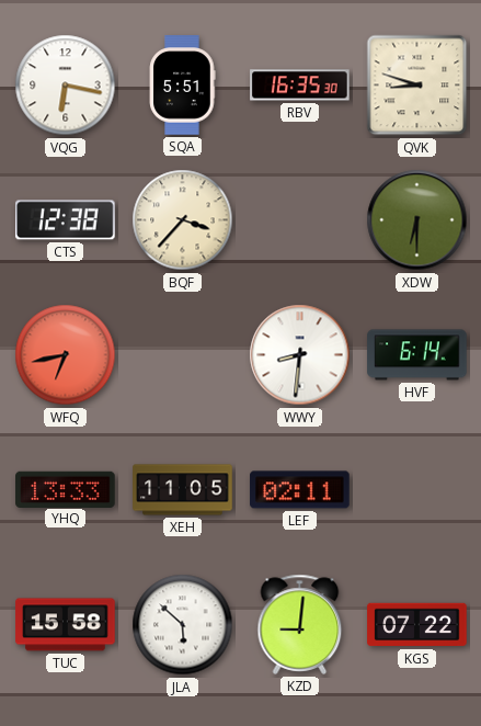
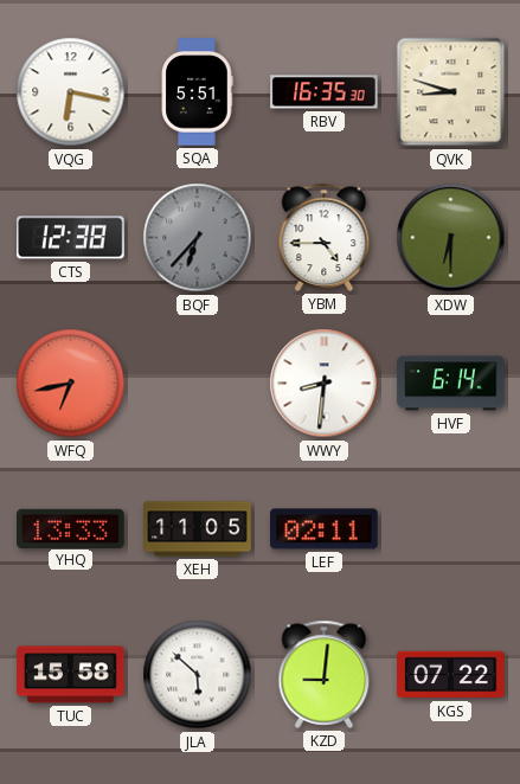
BQF: 3:37 -> 6:37 (198, 238)
BQF dial: cream -> grey (198, 238)
YBM: none -> 4:45 (325, 237)
